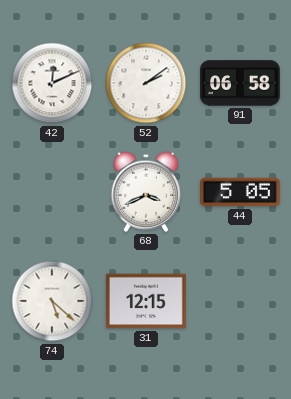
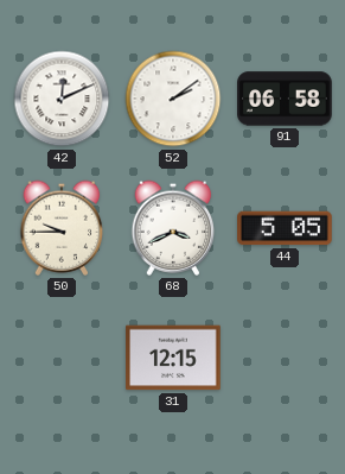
50: none -> 9:45 (62, 228)
74: 5:22 -> none (52, 301)
